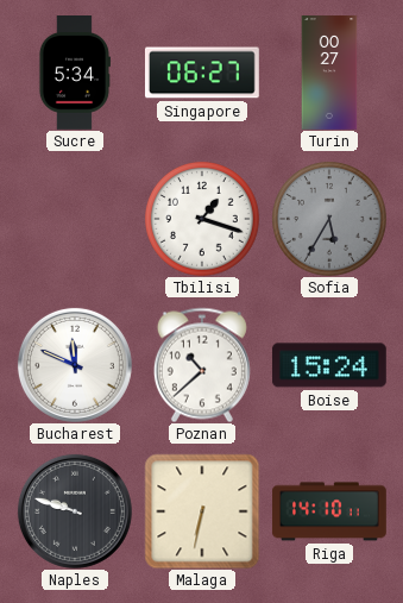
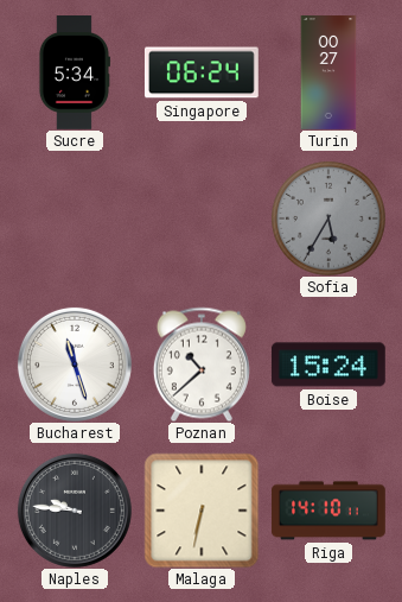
Singapore: 06:27 -> 06:24 (202, 72)
Tbilisi: 1:18 -> none (202, 219)
Bucharest: 11:49 -> 11:27 (75, 365)
Naples: 9:48 -> 9:46 (75, 511)
